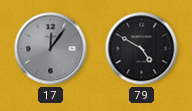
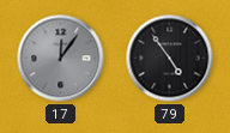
79: 4:50 -> 4:54 (170, 59)
